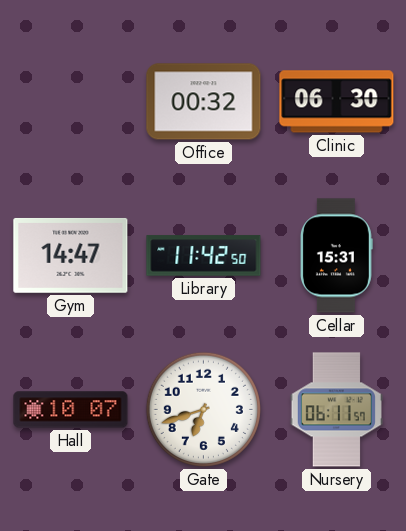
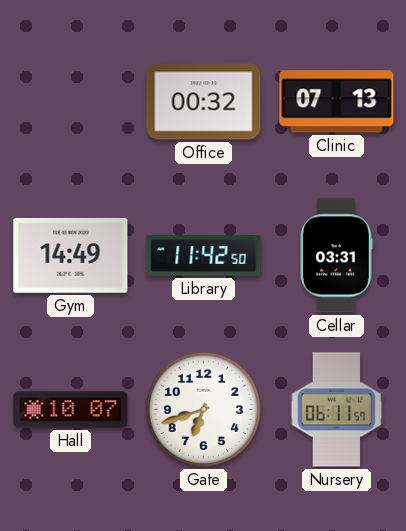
Clinic: 06:30 -> 07:13 (337, 102)
Gym: 14:47 -> 14:49 (71, 256)
Cellar: 15:31 -> 03:31 (336, 256)
